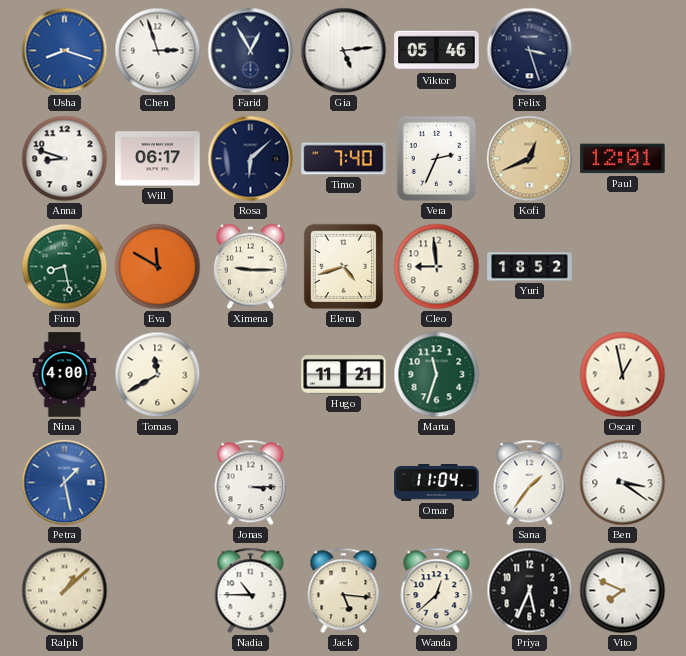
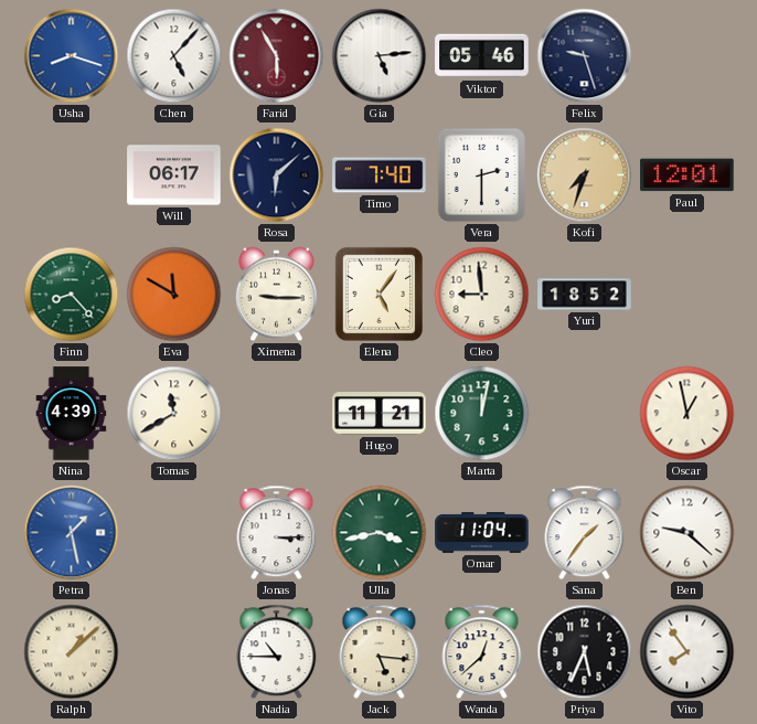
Chen: 2:57 -> 5:07 (174, 56)
Farid: 12:55 -> 5:55 (277, 56)
Farid dial: navy -> burgundy (277, 56)
Felix: 3:27 -> 9:27 (585, 56)
Anna: 8:48 -> none (65, 159)
Vera: 2:34 -> 2:30 (481, 174)
Kofi: 12:41 -> 7:33 (585, 175)
Finn: 8:28 -> 8:23 (72, 295)
Elena: 4:42 -> 5:06 (378, 294)
Nina: 4:00 -> 4:39 (72, 414)
Marta: 11:33 -> 12:02 (482, 414)
Ulla: none -> 3:43 (380, 533)
Ben: 3:21 -> 9:22 (687, 533)
Vito: 7:49 -> 7:54 (687, 652)
